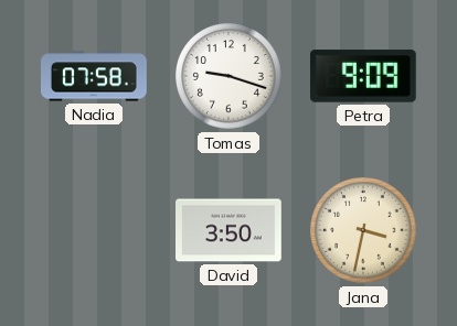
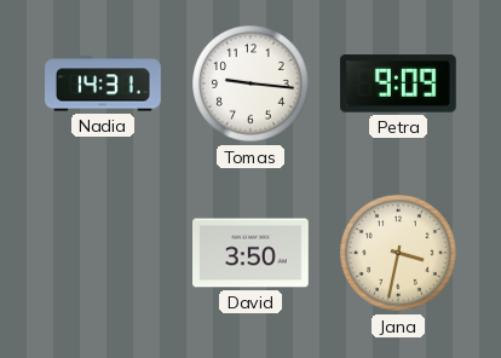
Nadia: 07:58 -> 14:31 (104, 83)
Tomas: 9:18 -> 9:16 (250, 83)
